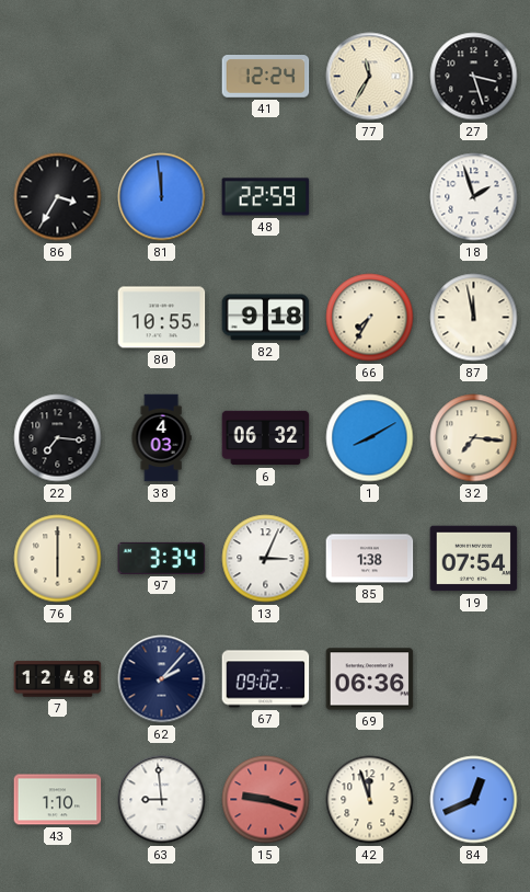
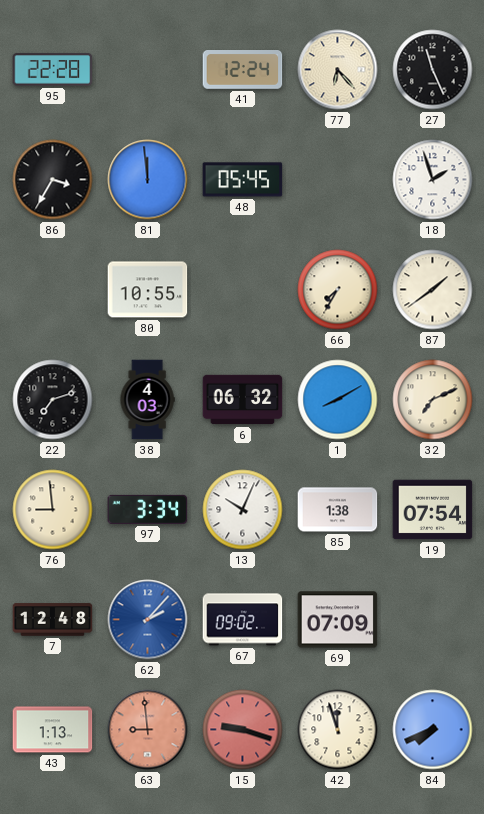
95: none -> 22:28 (53, 70)
77: 11:35 -> 6:23 (338, 70)
27: 3:27 -> 11:26 (433, 70)
48: 22:59 -> 05:45 (243, 180)
82: 9:18 -> none (266, 318)
87: 11:58 -> 1:39 (433, 290)
22: 7:16 -> 7:12 (53, 400)
32: 7:16 -> 7:11 (433, 400)
76: 6:00 -> 8:59 (53, 510)
13: 3:04 -> 10:04 (243, 510)
62 dial: navy -> blue (148, 620)
69: 06:36 -> 07:09 (338, 620)
43: 1:10 -> 1:13 (53, 730)
63 dial: white -> salmon (148, 730)
84: 12:41 -> 7:41 (433, 730)
